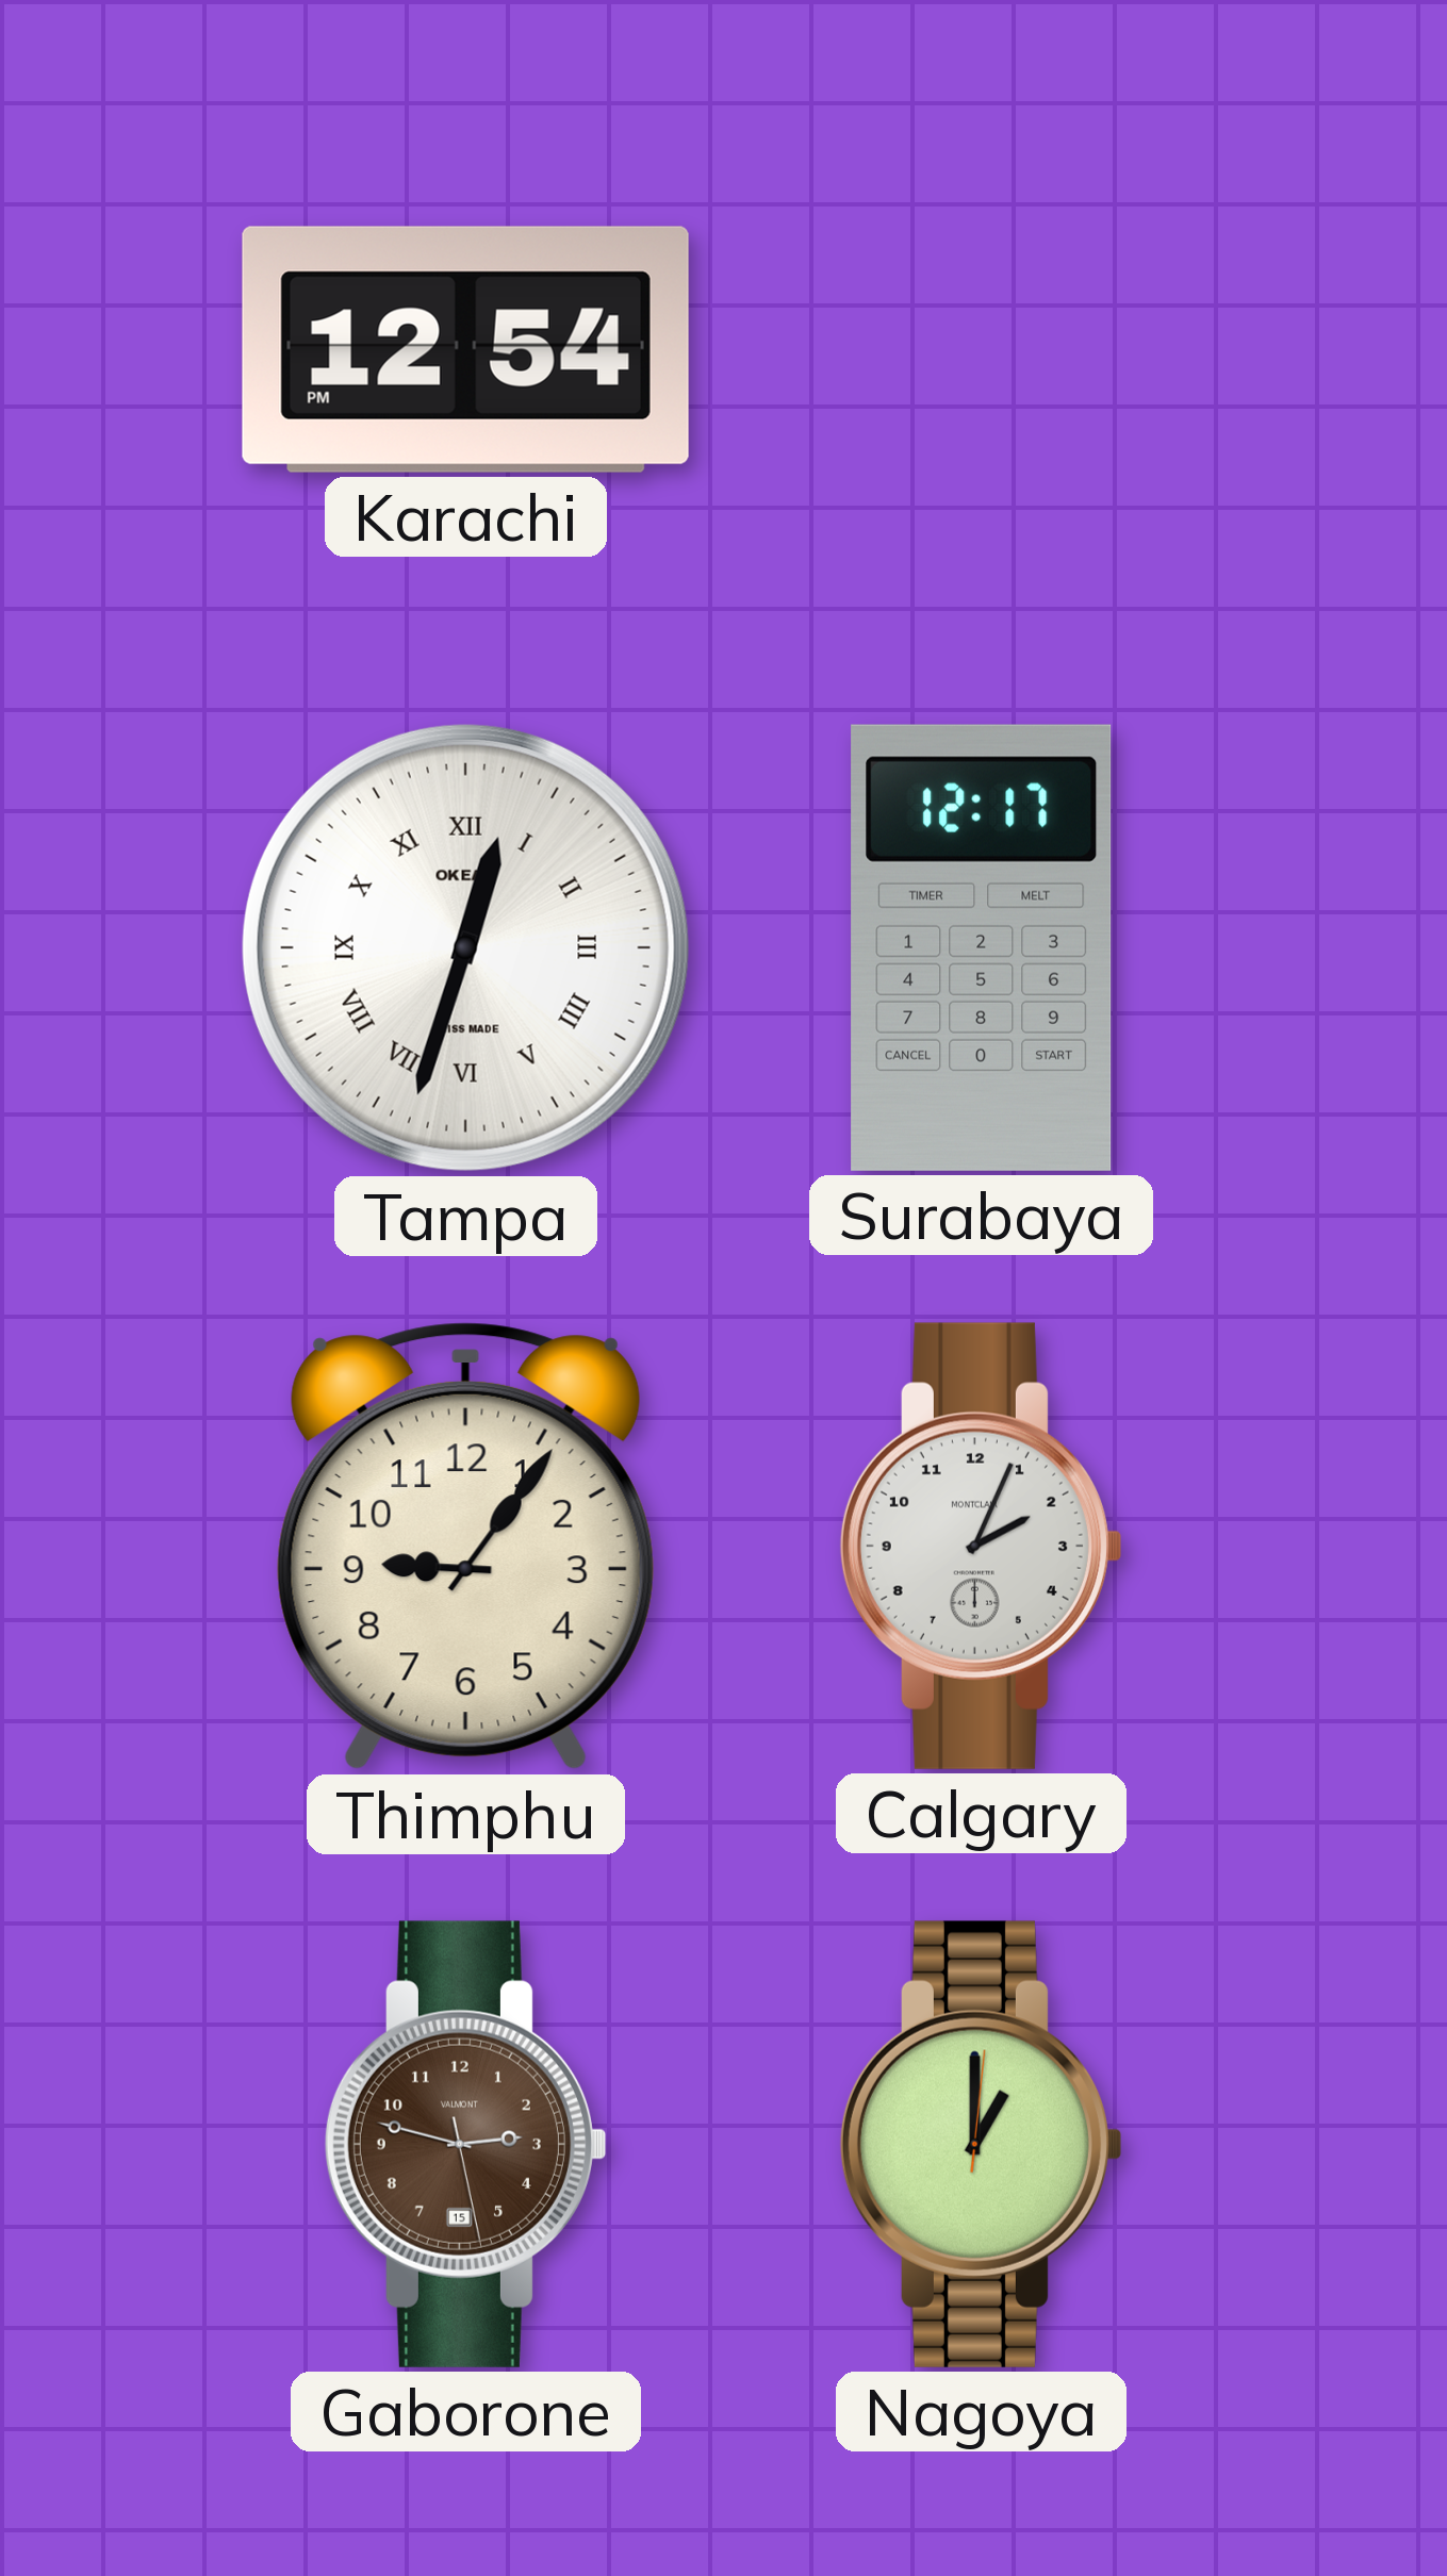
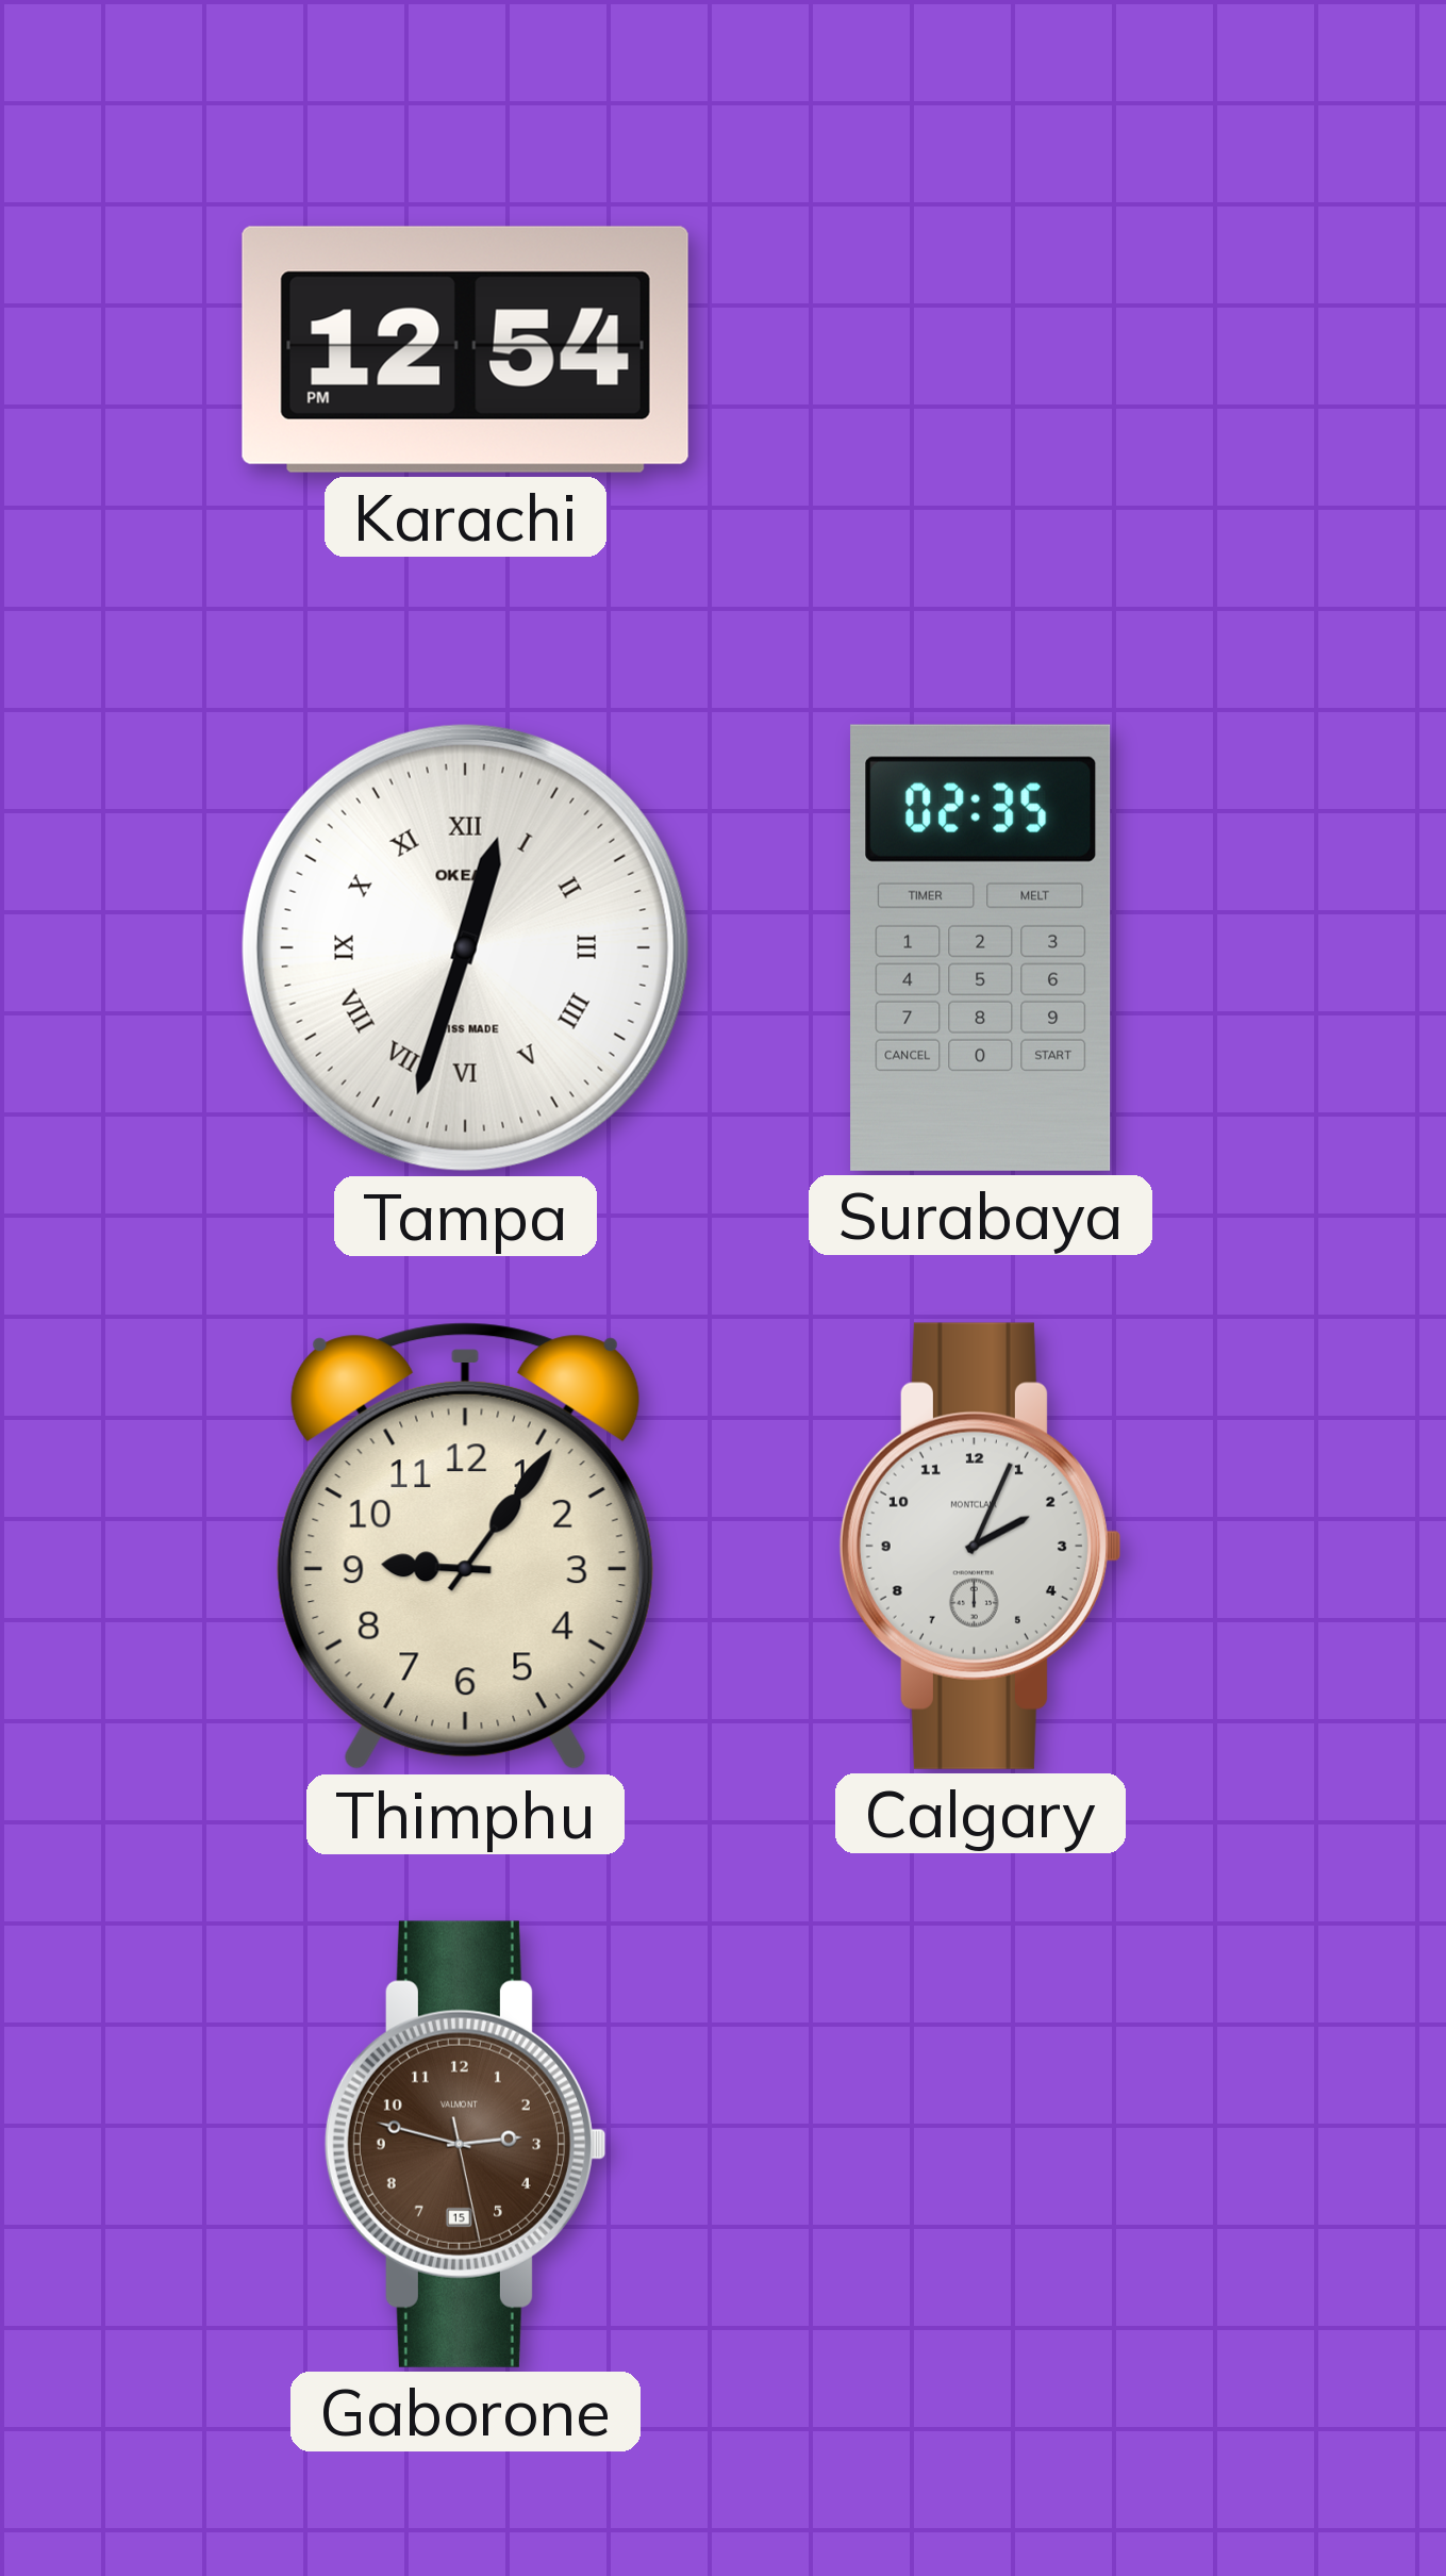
Surabaya: 12:17 -> 02:35 (981, 947)
Nagoya: 1:00 -> none (981, 2144)
